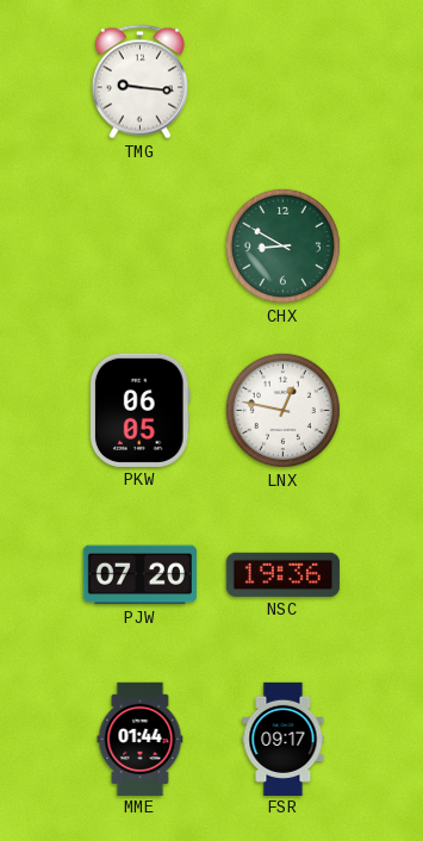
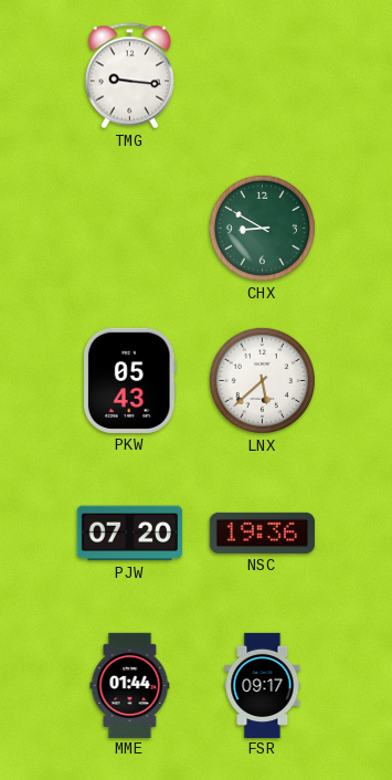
PKW: 06:05 -> 05:43 (129, 380)
LNX: 12:47 -> 5:38 (262, 380)
